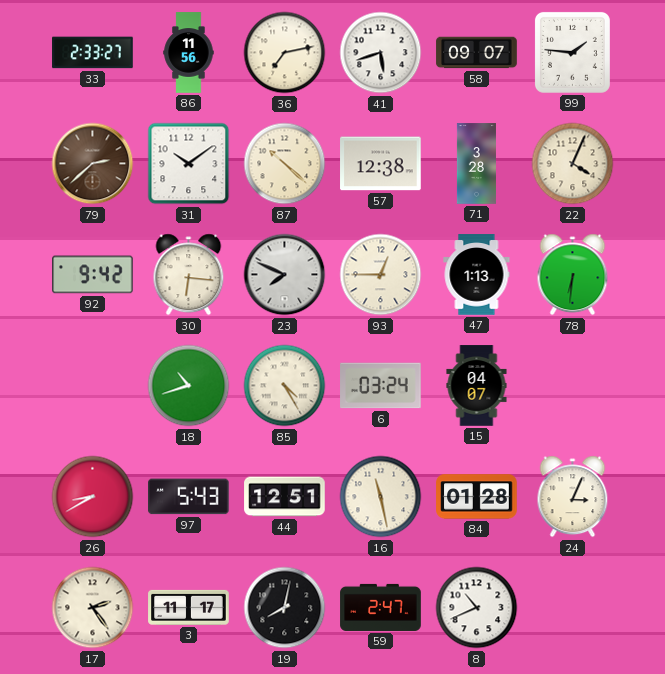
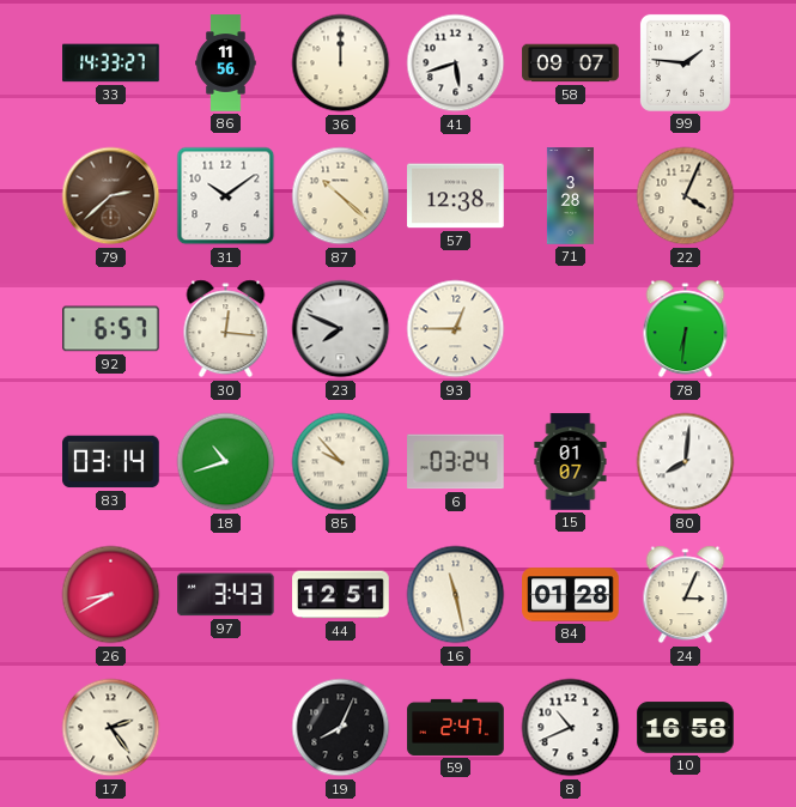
33: 2:33 -> 14:33 (111, 63)
36: 7:13 -> 12:00 (341, 63)
92: 9:42 -> 6:57 (111, 329)
30: 6:16 -> 12:16 (226, 329)
47: 1:13 -> none (477, 275)
83: none -> 03:14 (111, 462)
85: 4:25 -> 9:53 (341, 462)
15: 04:07 -> 01:07 (571, 462)
80: none -> 8:01 (686, 462)
97: 5:43 -> 3:43 (226, 595)
3: 11:17 -> none (189, 607)
19: 8:02 -> 8:04 (341, 728)
10: none -> 16:58 (686, 728)
